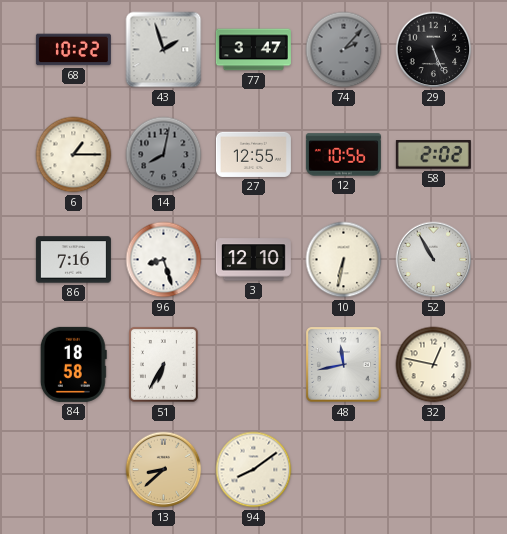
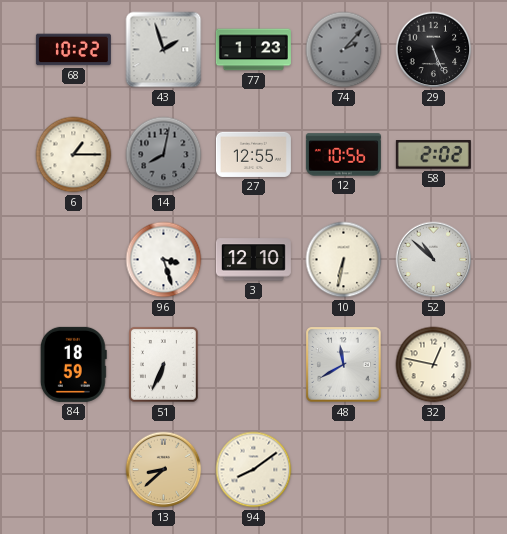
77: 3:47 -> 1:23 (253, 50)
86: 7:16 -> none (73, 260)
96: 8:27 -> 3:27 (164, 260)
52: 10:55 -> 10:52 (434, 260)
84: 18:58 -> 18:59 (73, 364)
51: 6:35 -> 6:34 (164, 365)
48: 11:43 -> 11:40 (344, 365)
